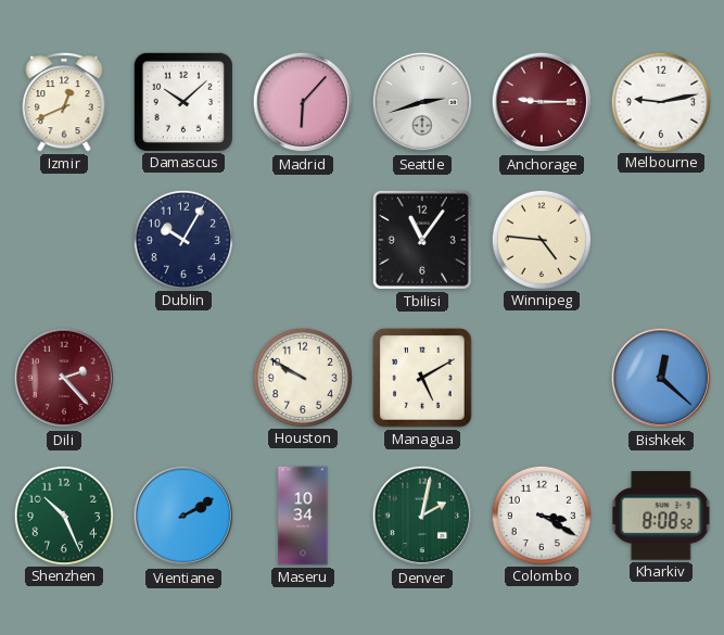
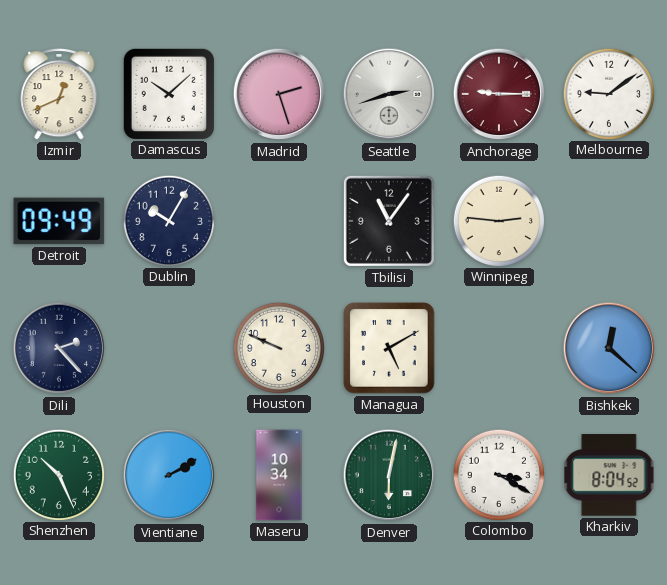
Madrid: 6:07 -> 2:27 (279, 94)
Melbourne: 9:13 -> 9:09 (608, 93)
Detroit: none -> 09:49 (59, 221)
Winnipeg: 4:46 -> 2:46 (498, 220)
Dili dial: burgundy -> navy (59, 348)
Houston: 9:50 -> 9:49 (278, 347)
Denver: 2:02 -> 6:02 (389, 475)
Kharkiv: 8:08 -> 8:04 (609, 475)
